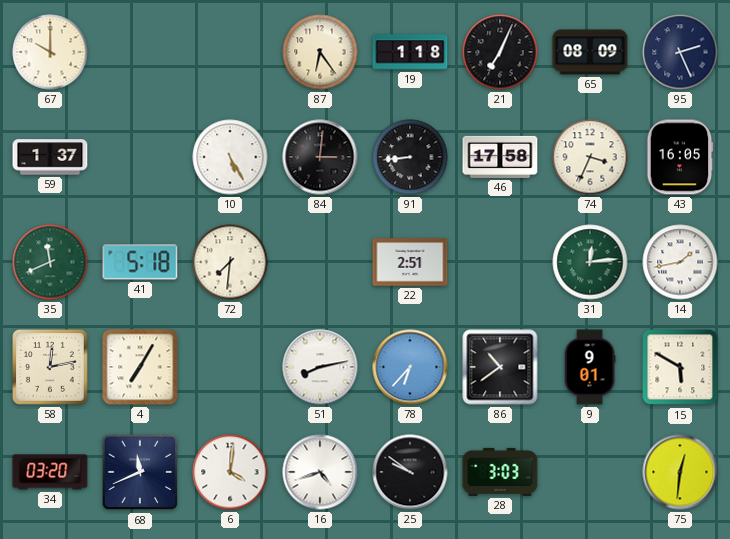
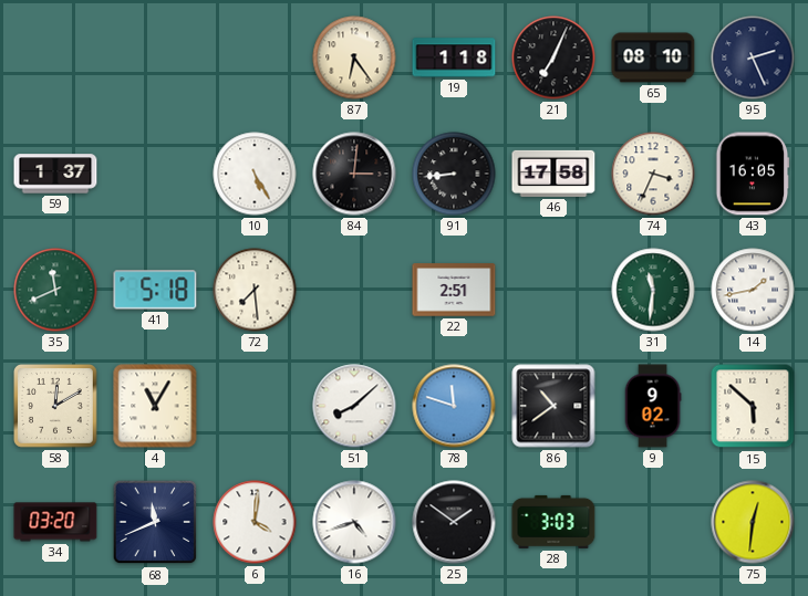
67: 10:00 -> none (50, 52)
65: 08:09 -> 08:10 (653, 57)
72: 7:31 -> 7:29 (255, 290)
31: 12:14 -> 11:31 (653, 290)
58: 12:13 -> 12:10 (56, 407)
4: 7:05 -> 11:05 (155, 406)
51: 8:13 -> 8:08 (354, 406)
78: 6:37 -> 11:48 (454, 406)
9: 9:01 -> 9:02 (653, 406)
15: 5:50 -> 5:52 (753, 406)
25: 9:51 -> 1:51 (454, 522)
